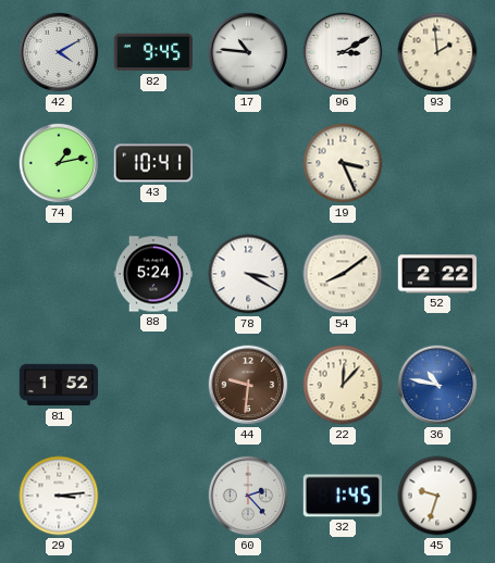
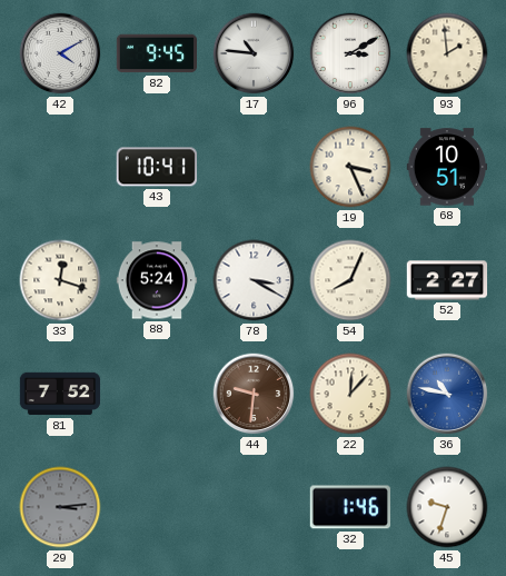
74: 1:13 -> none (59, 163)
68: none -> 10:51 (447, 167)
33: none -> 12:18 (60, 280)
54: 8:09 -> 8:04 (350, 280)
52: 2:22 -> 2:27 (447, 280)
81: 1:52 -> 7:52 (60, 394)
29 dial: white -> grey (60, 507)
60: 2:23 -> none (248, 496)
32: 1:45 -> 1:46 (350, 507)
